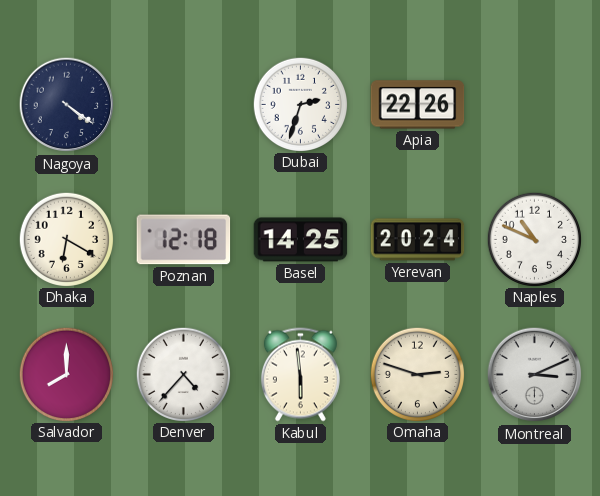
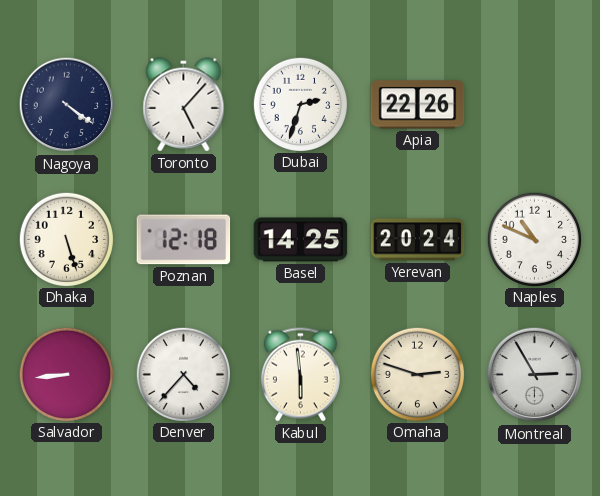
Toronto: none -> 5:07 (184, 105)
Dhaka: 6:20 -> 5:27 (66, 239)
Salvador: 8:00 -> 8:44 (66, 374)
Montreal: 3:11 -> 2:55 (535, 375)
